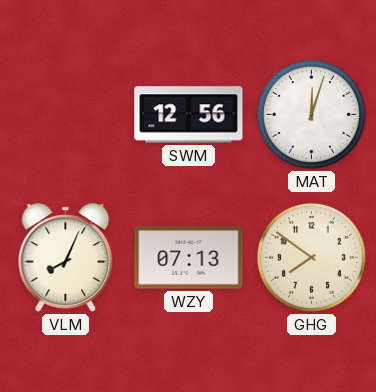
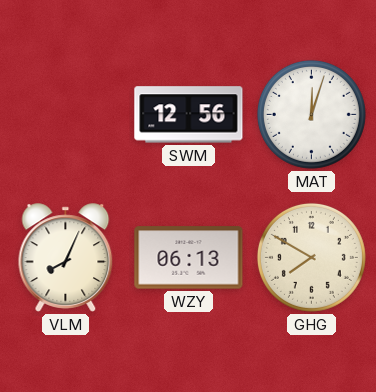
WZY: 07:13 -> 06:13 (189, 258)
GHG: 7:51 -> 7:50 (311, 257)
